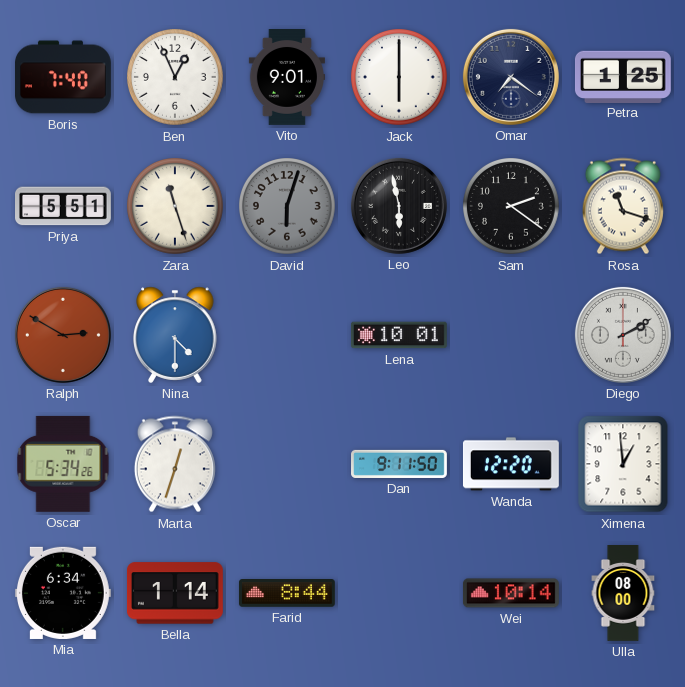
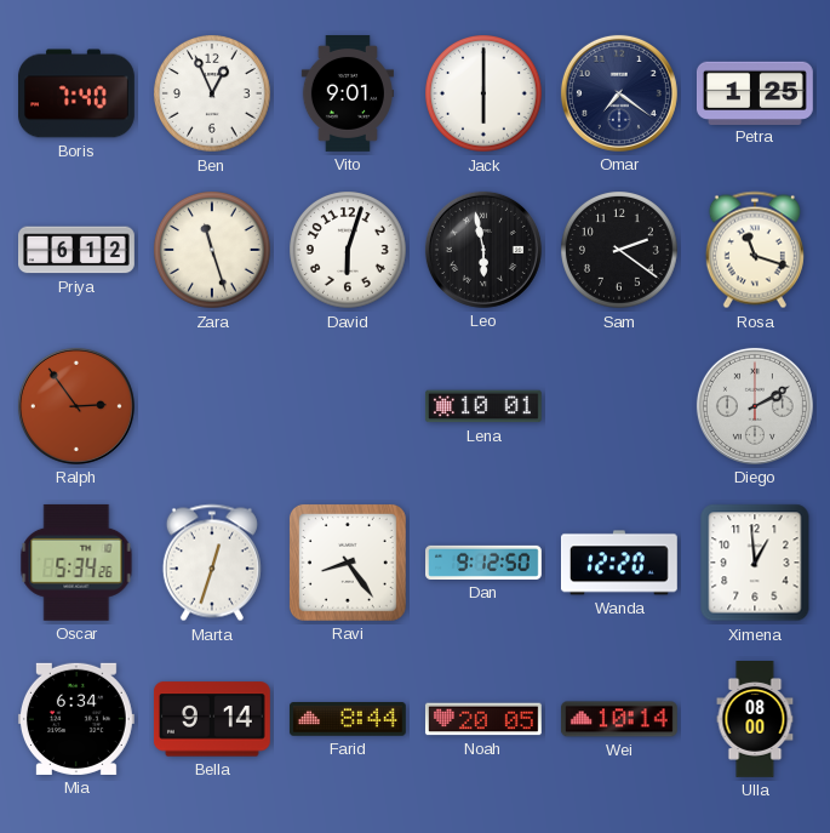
Priya: 5:51 -> 6:12 (78, 250)
David dial: grey -> white (349, 251)
Ralph: 2:50 -> 2:54 (76, 406)
Nina: 4:30 -> none (175, 335)
Ravi: none -> 8:24 (348, 563)
Dan: 9:11 -> 9:12 (485, 563)
Bella: 1:14 -> 9:14 (212, 719)
Noah: none -> 20:05 (483, 719)
